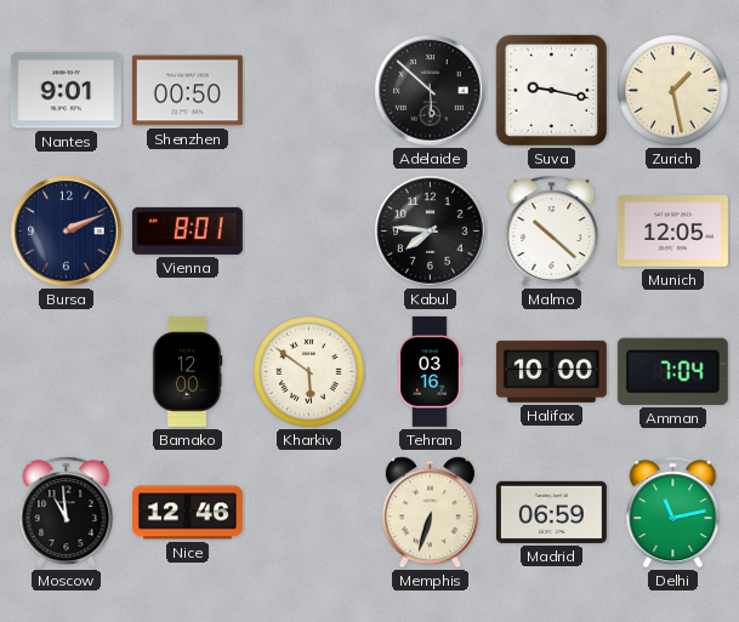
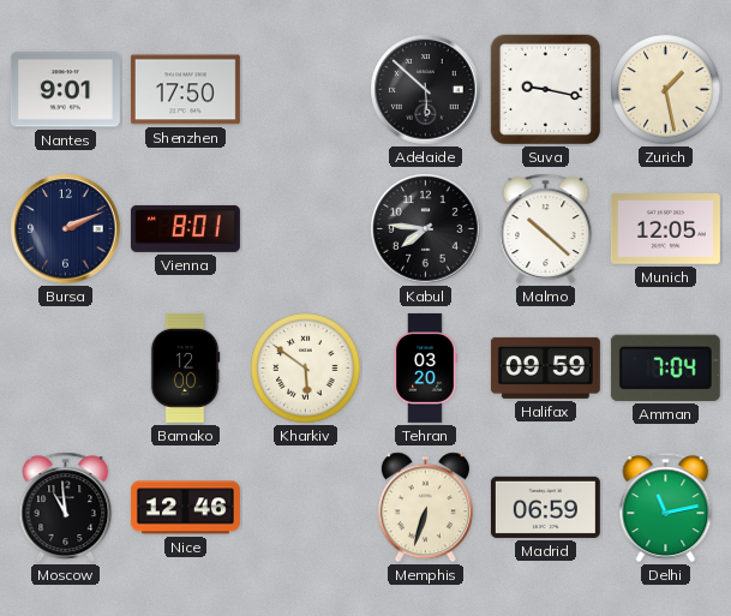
Shenzhen: 00:50 -> 17:50 (185, 90)
Tehran: 03:16 -> 03:20 (425, 367)
Halifax: 10:00 -> 09:59 (545, 367)
